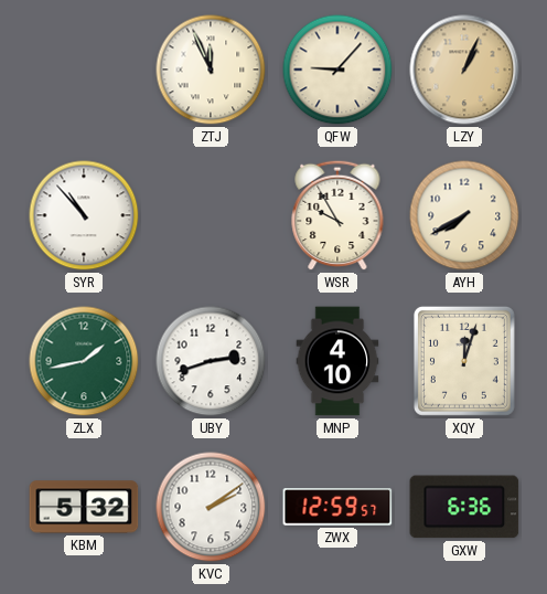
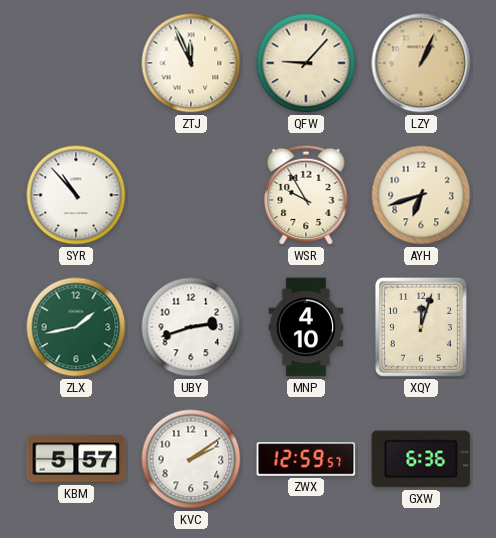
AYH: 7:40 -> 6:42 (421, 195)
KBM: 5:32 -> 5:57 (76, 459)
